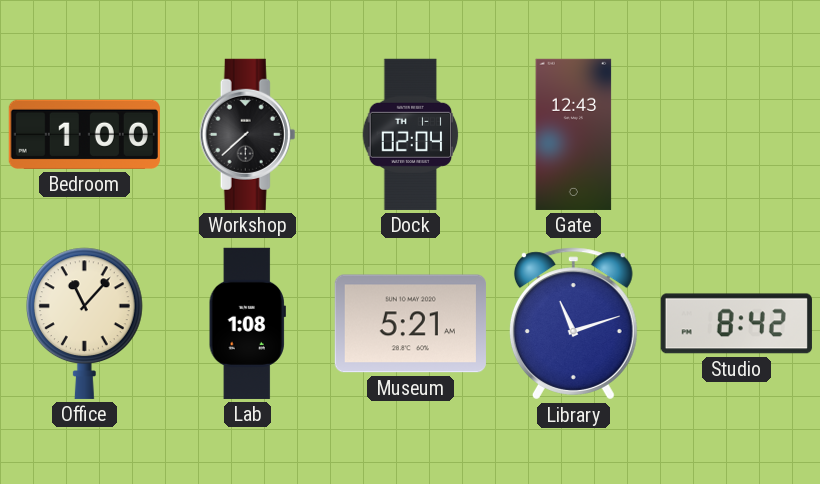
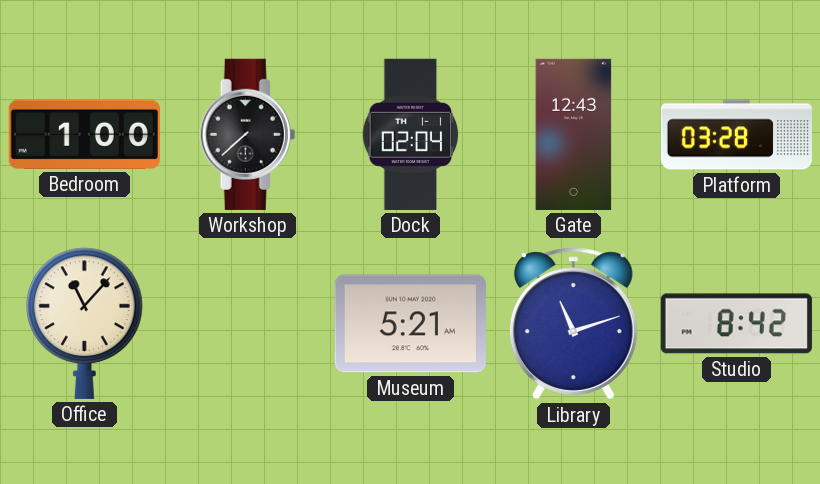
Platform: none -> 03:28 (736, 135)
Lab: 1:08 -> none (247, 323)
